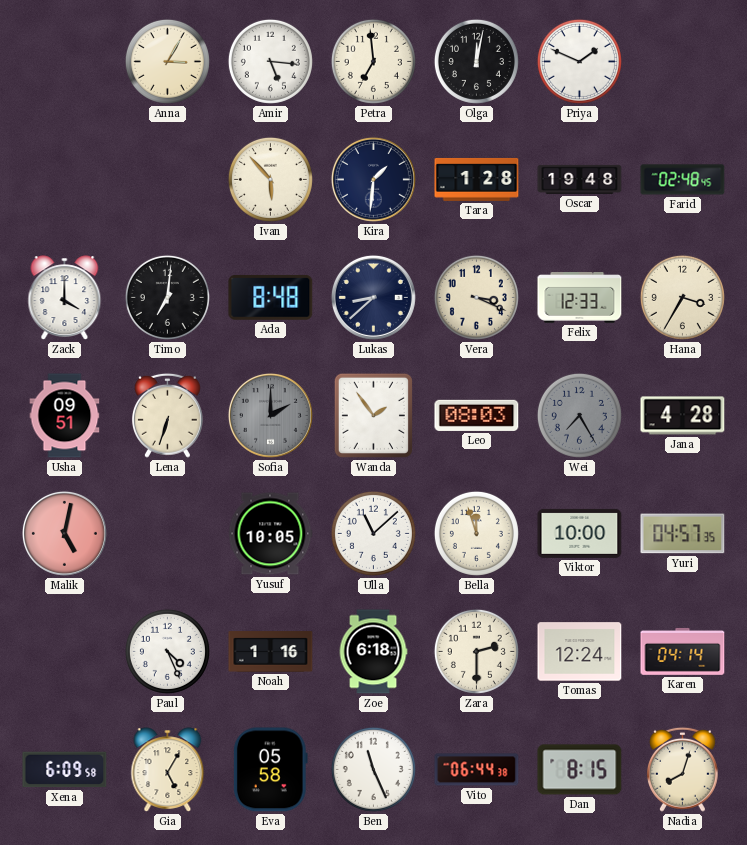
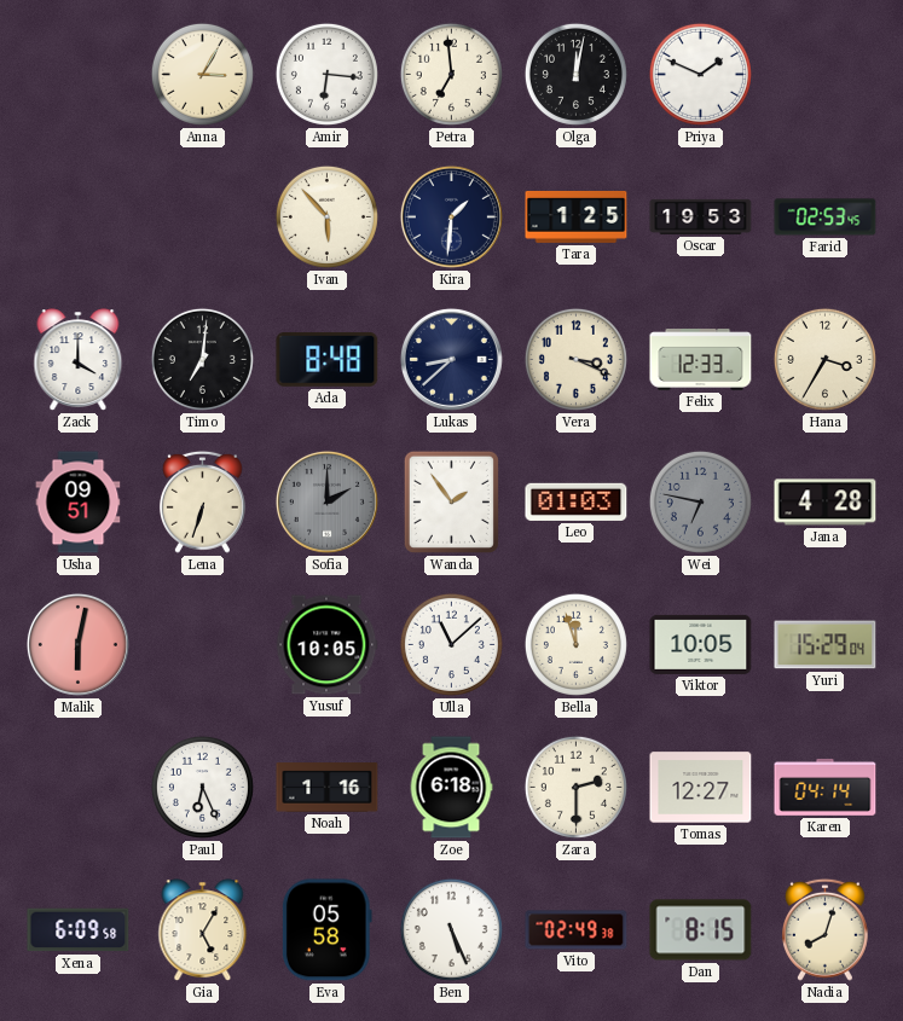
Amir: 5:16 -> 6:16 (326, 74)
Tara: 1:28 -> 1:25 (577, 216)
Oscar: 19:48 -> 19:53 (701, 216)
Farid: 02:48 -> 02:53 (826, 217)
Leo: 08:03 -> 01:03 (577, 501)
Wei: 7:25 -> 6:47 (700, 501)
Malik: 5:02 -> 6:02 (77, 644)
Viktor: 10:00 -> 10:05 (701, 644)
Yuri: 04:57 -> 15:29 (826, 645)
Paul: 4:26 -> 6:26 (202, 787)
Tomas: 12:24 -> 12:27 (701, 788)
Ben: 11:26 -> 5:26 (451, 929)
Vito: 06:44 -> 02:49 (577, 930)
